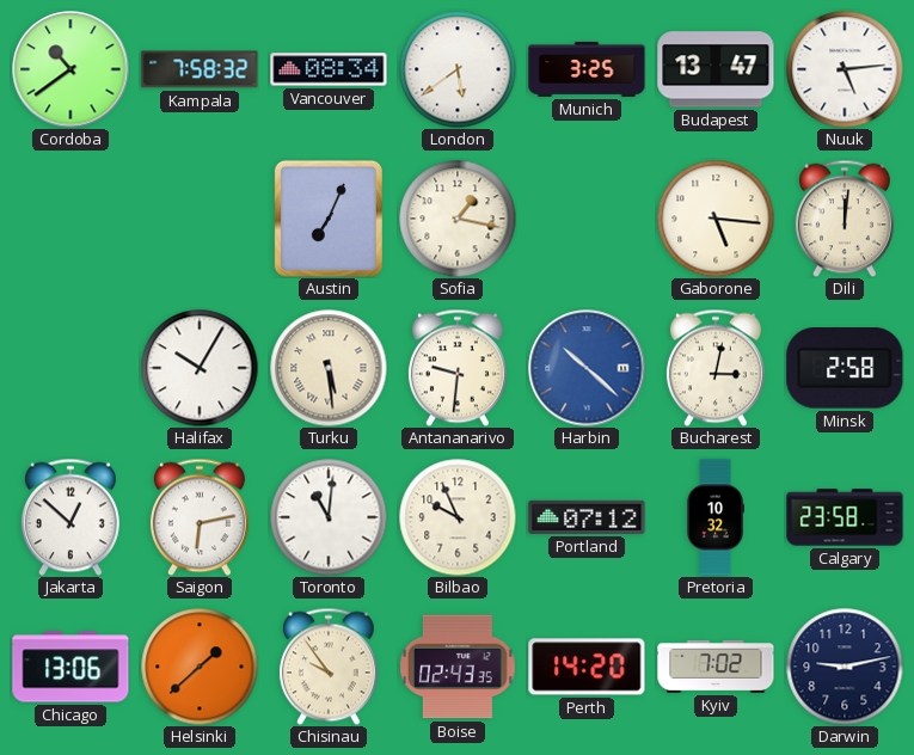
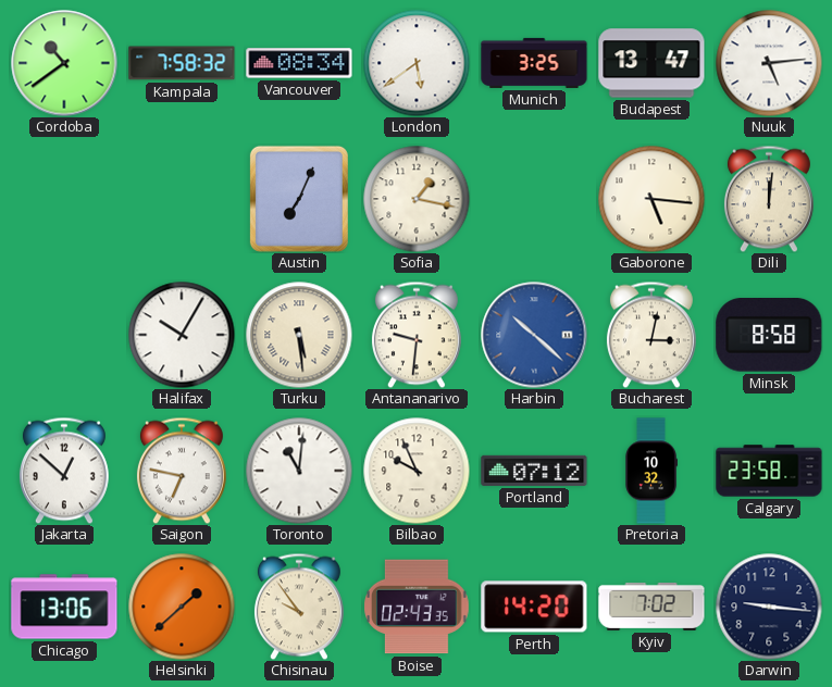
Minsk: 2:58 -> 8:58 (769, 336)
Saigon: 6:13 -> 6:47 (182, 471)
Darwin: 9:13 -> 9:16 (769, 607)
